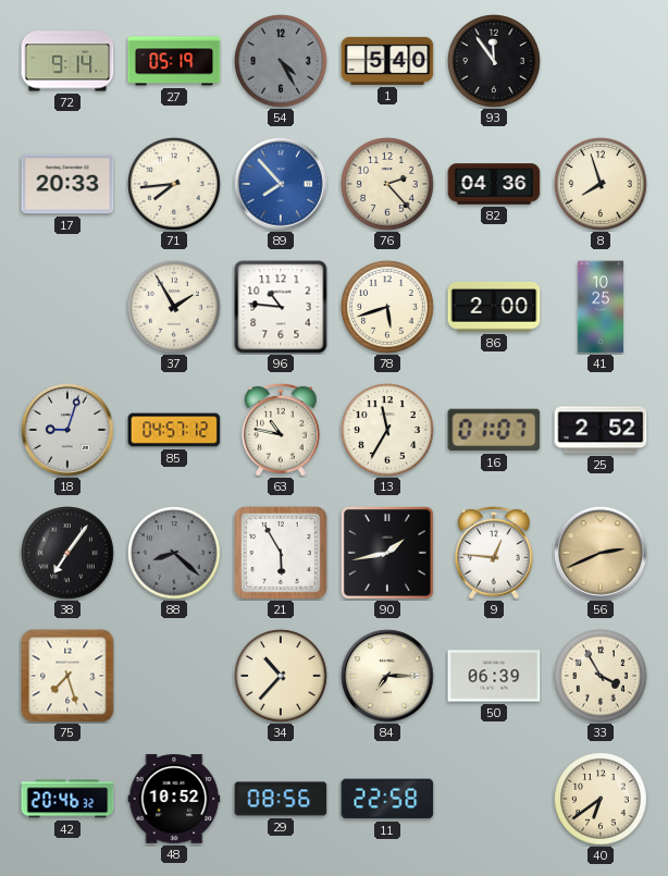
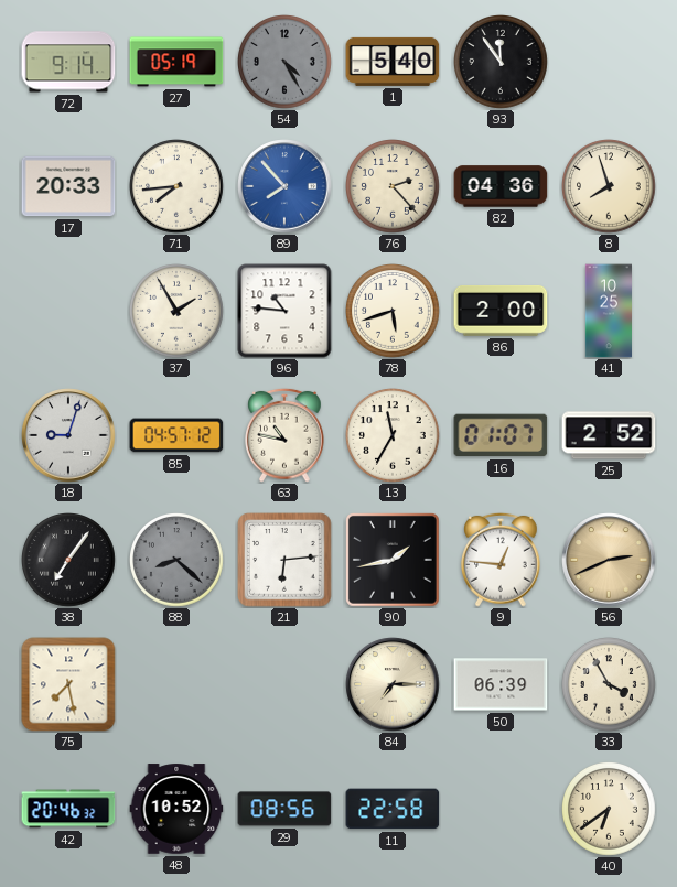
21: 5:55 -> 6:14 (284, 560)
75: 7:27 -> 7:28 (68, 684)
34: 10:37 -> none (282, 677)
